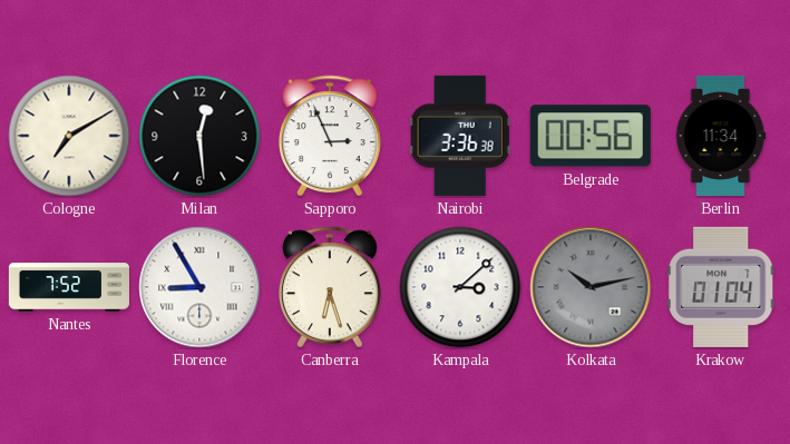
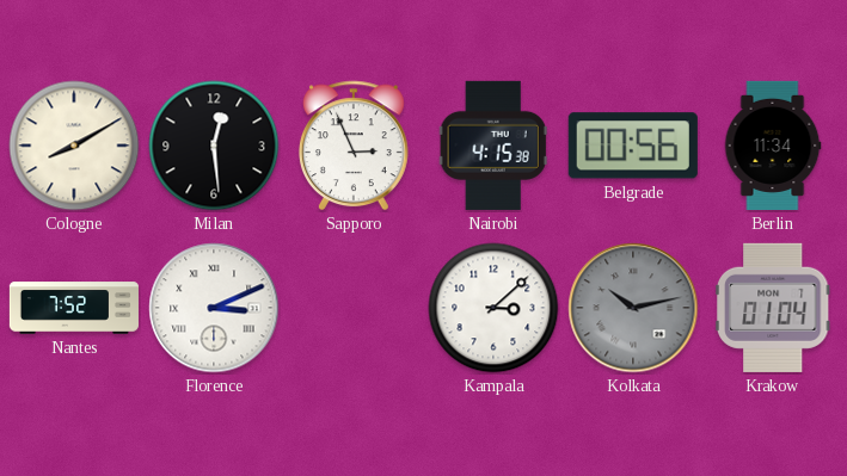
Cologne: 7:10 -> 8:10 (74, 146)
Nairobi: 3:36 -> 4:15 (493, 146)
Florence: 8:55 -> 3:11 (214, 308)
Canberra: 6:27 -> none (330, 287)
